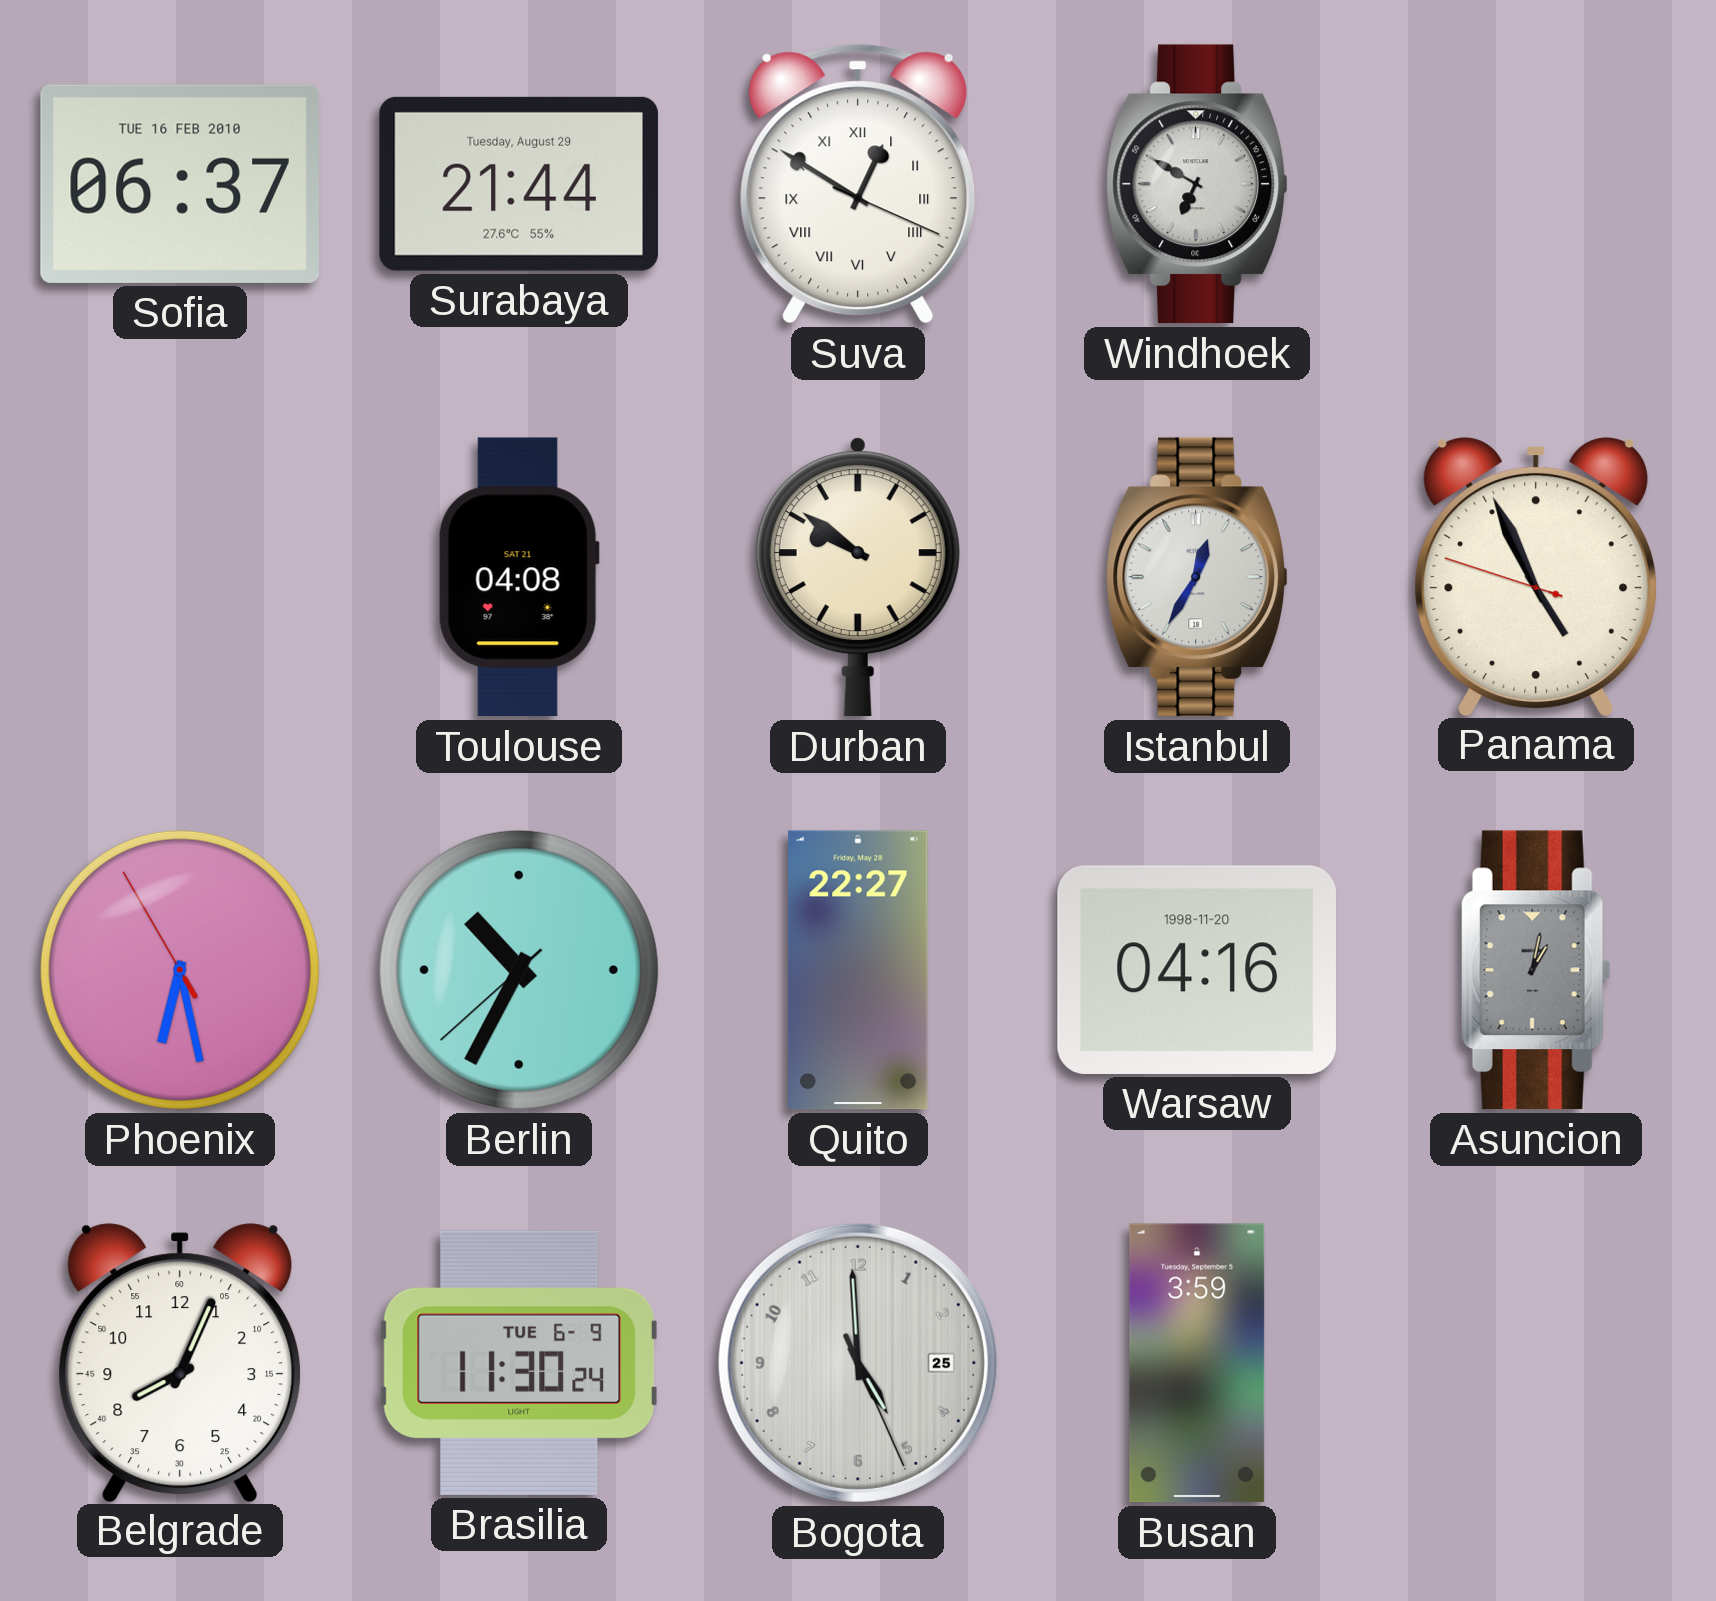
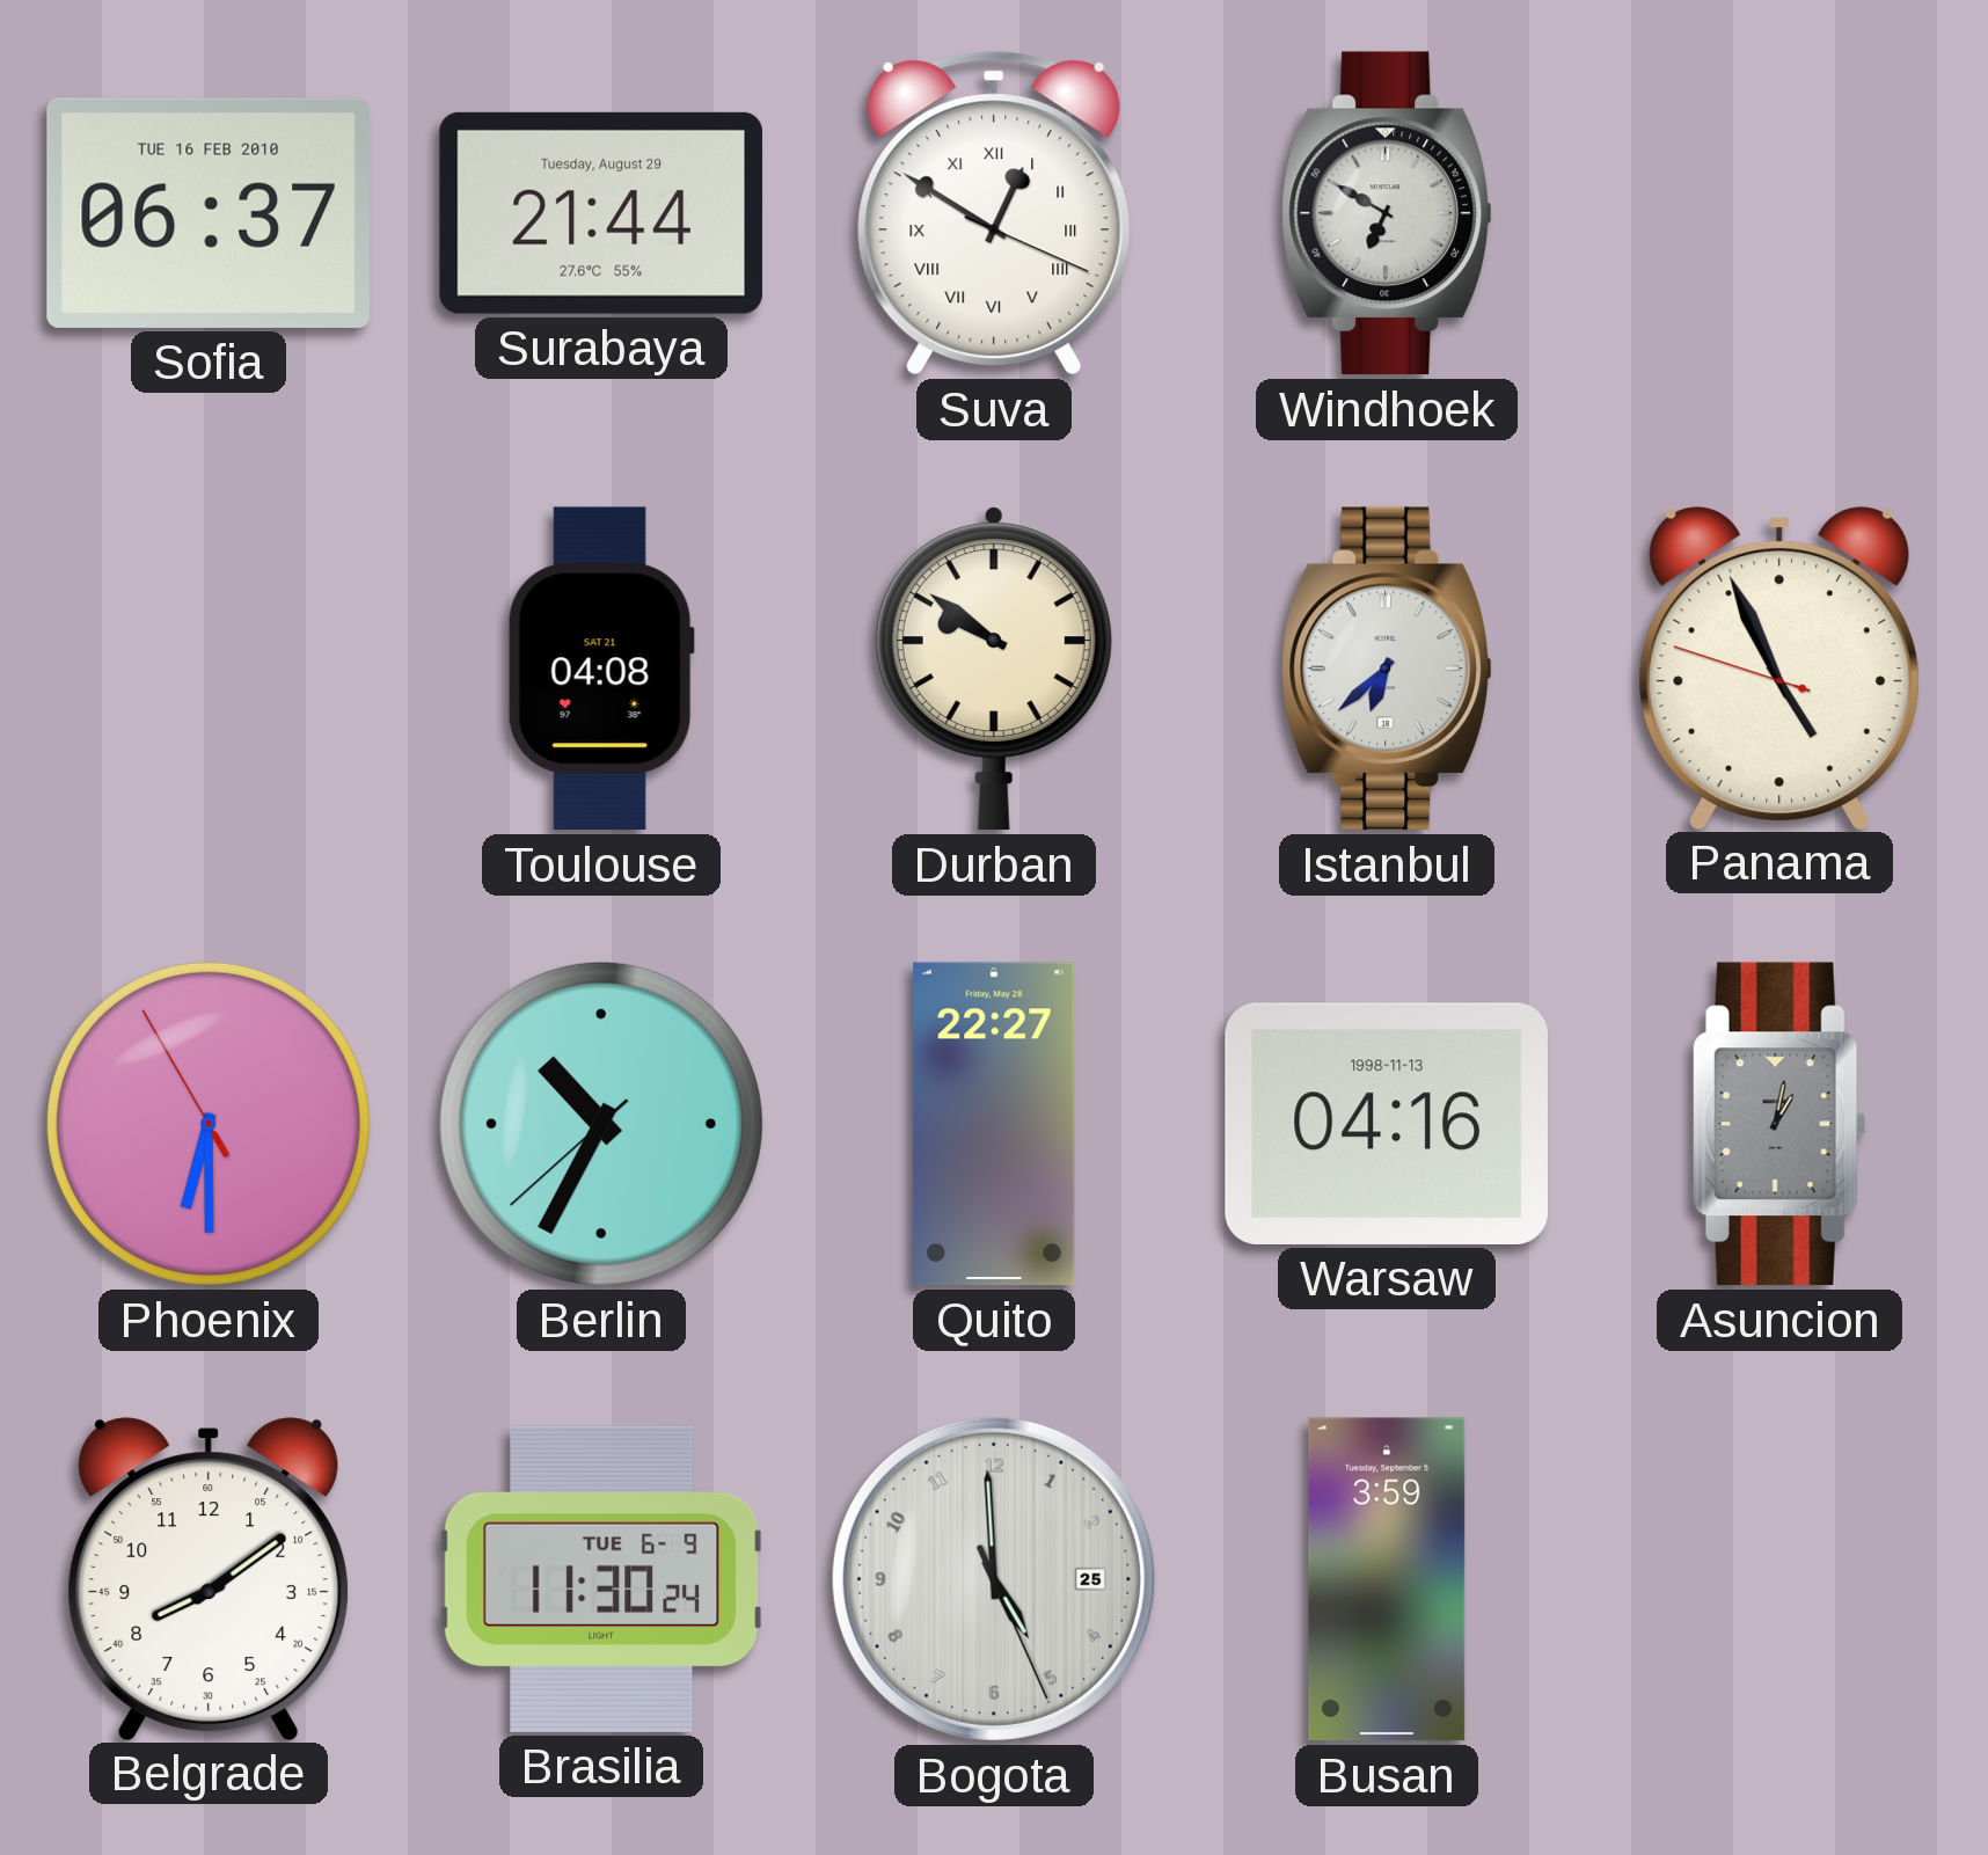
Istanbul: 12:35 -> 6:38 (1387, 669)
Phoenix: 6:27 -> 6:29 (209, 1124)
Warsaw date: 1998-11-20 -> 1998-11-13 (1387, 1124)
Belgrade: 8:04 -> 8:09 (209, 1578)
